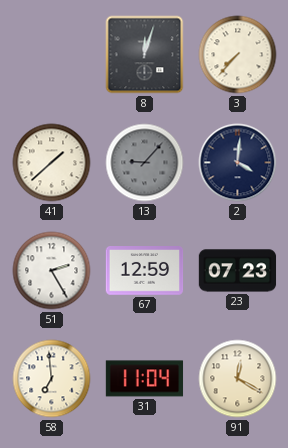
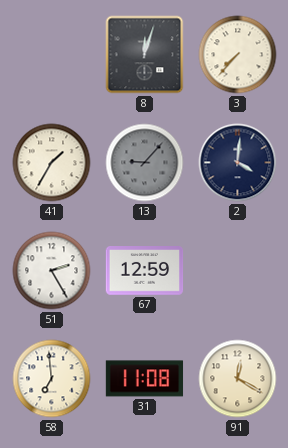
41: 1:38 -> 1:35 (52, 163)
23: 07:23 -> none (238, 271)
31: 11:04 -> 11:08 (145, 379)
